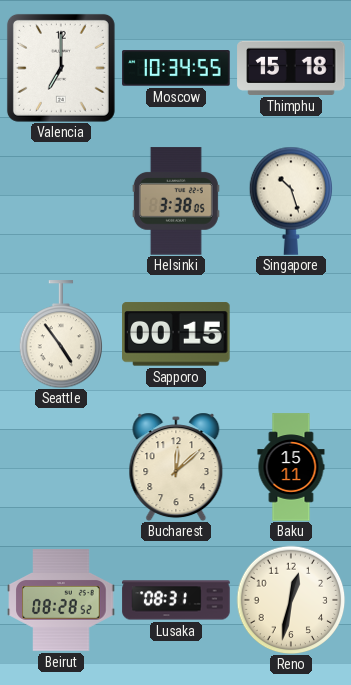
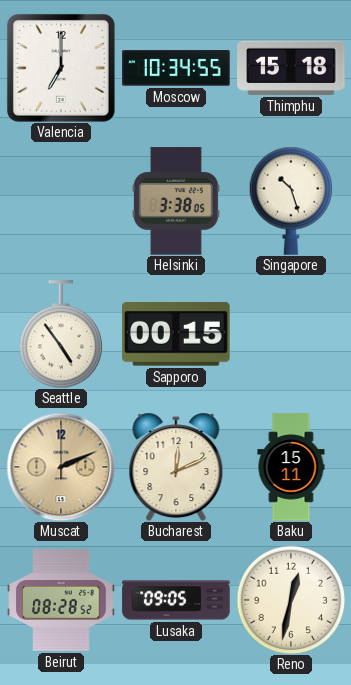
Muscat: none -> 2:11 (61, 467)
Bucharest: 12:08 -> 12:11 (176, 467)
Lusaka: 08:31 -> 09:05 (176, 600)
